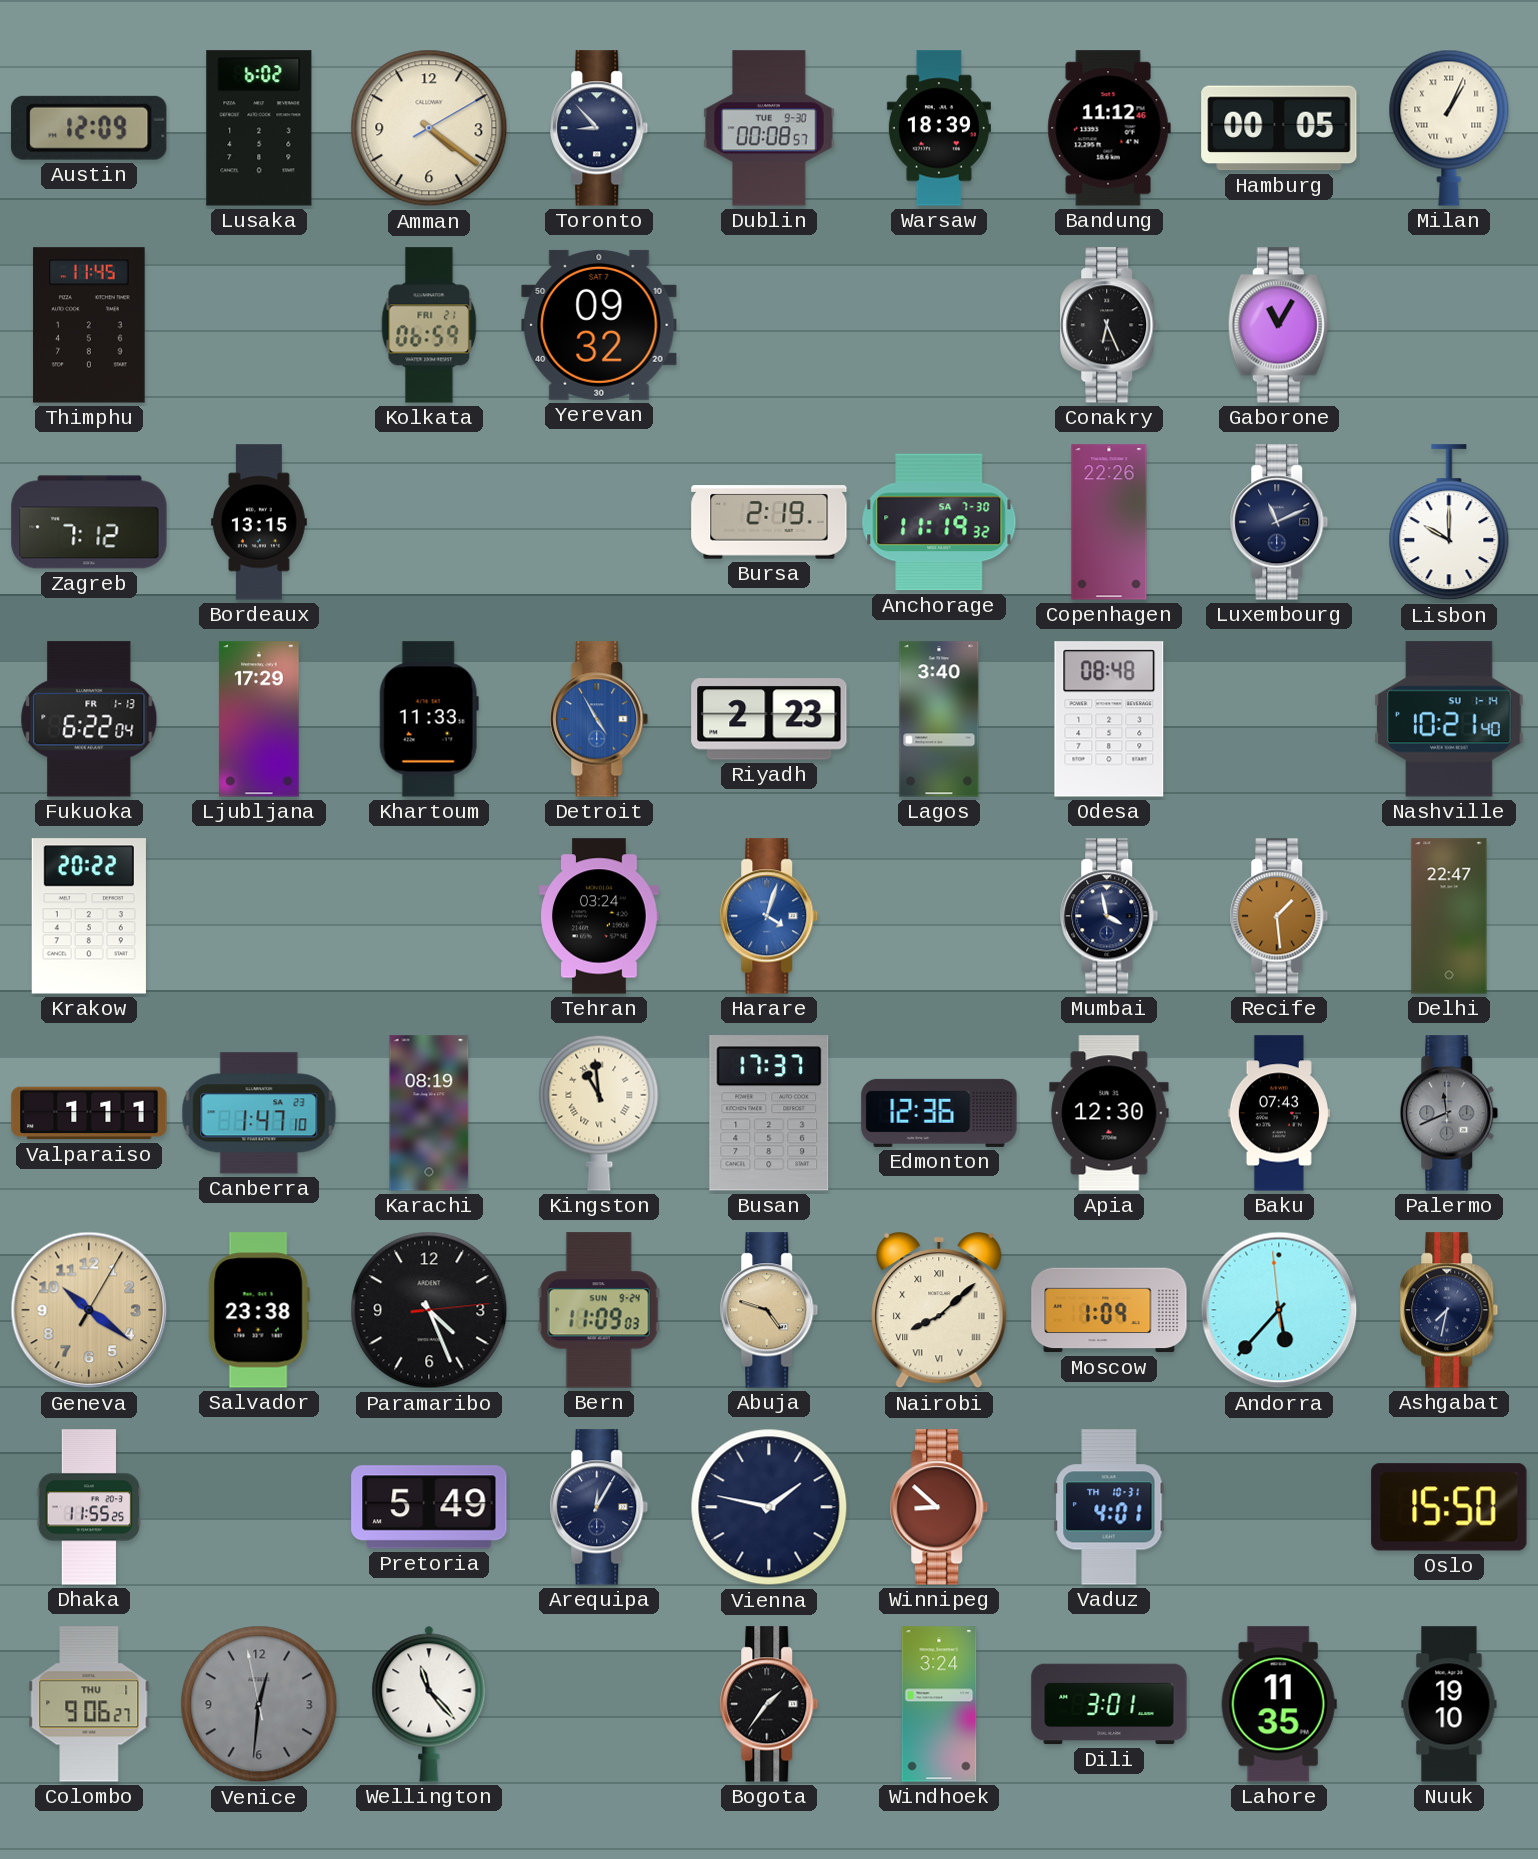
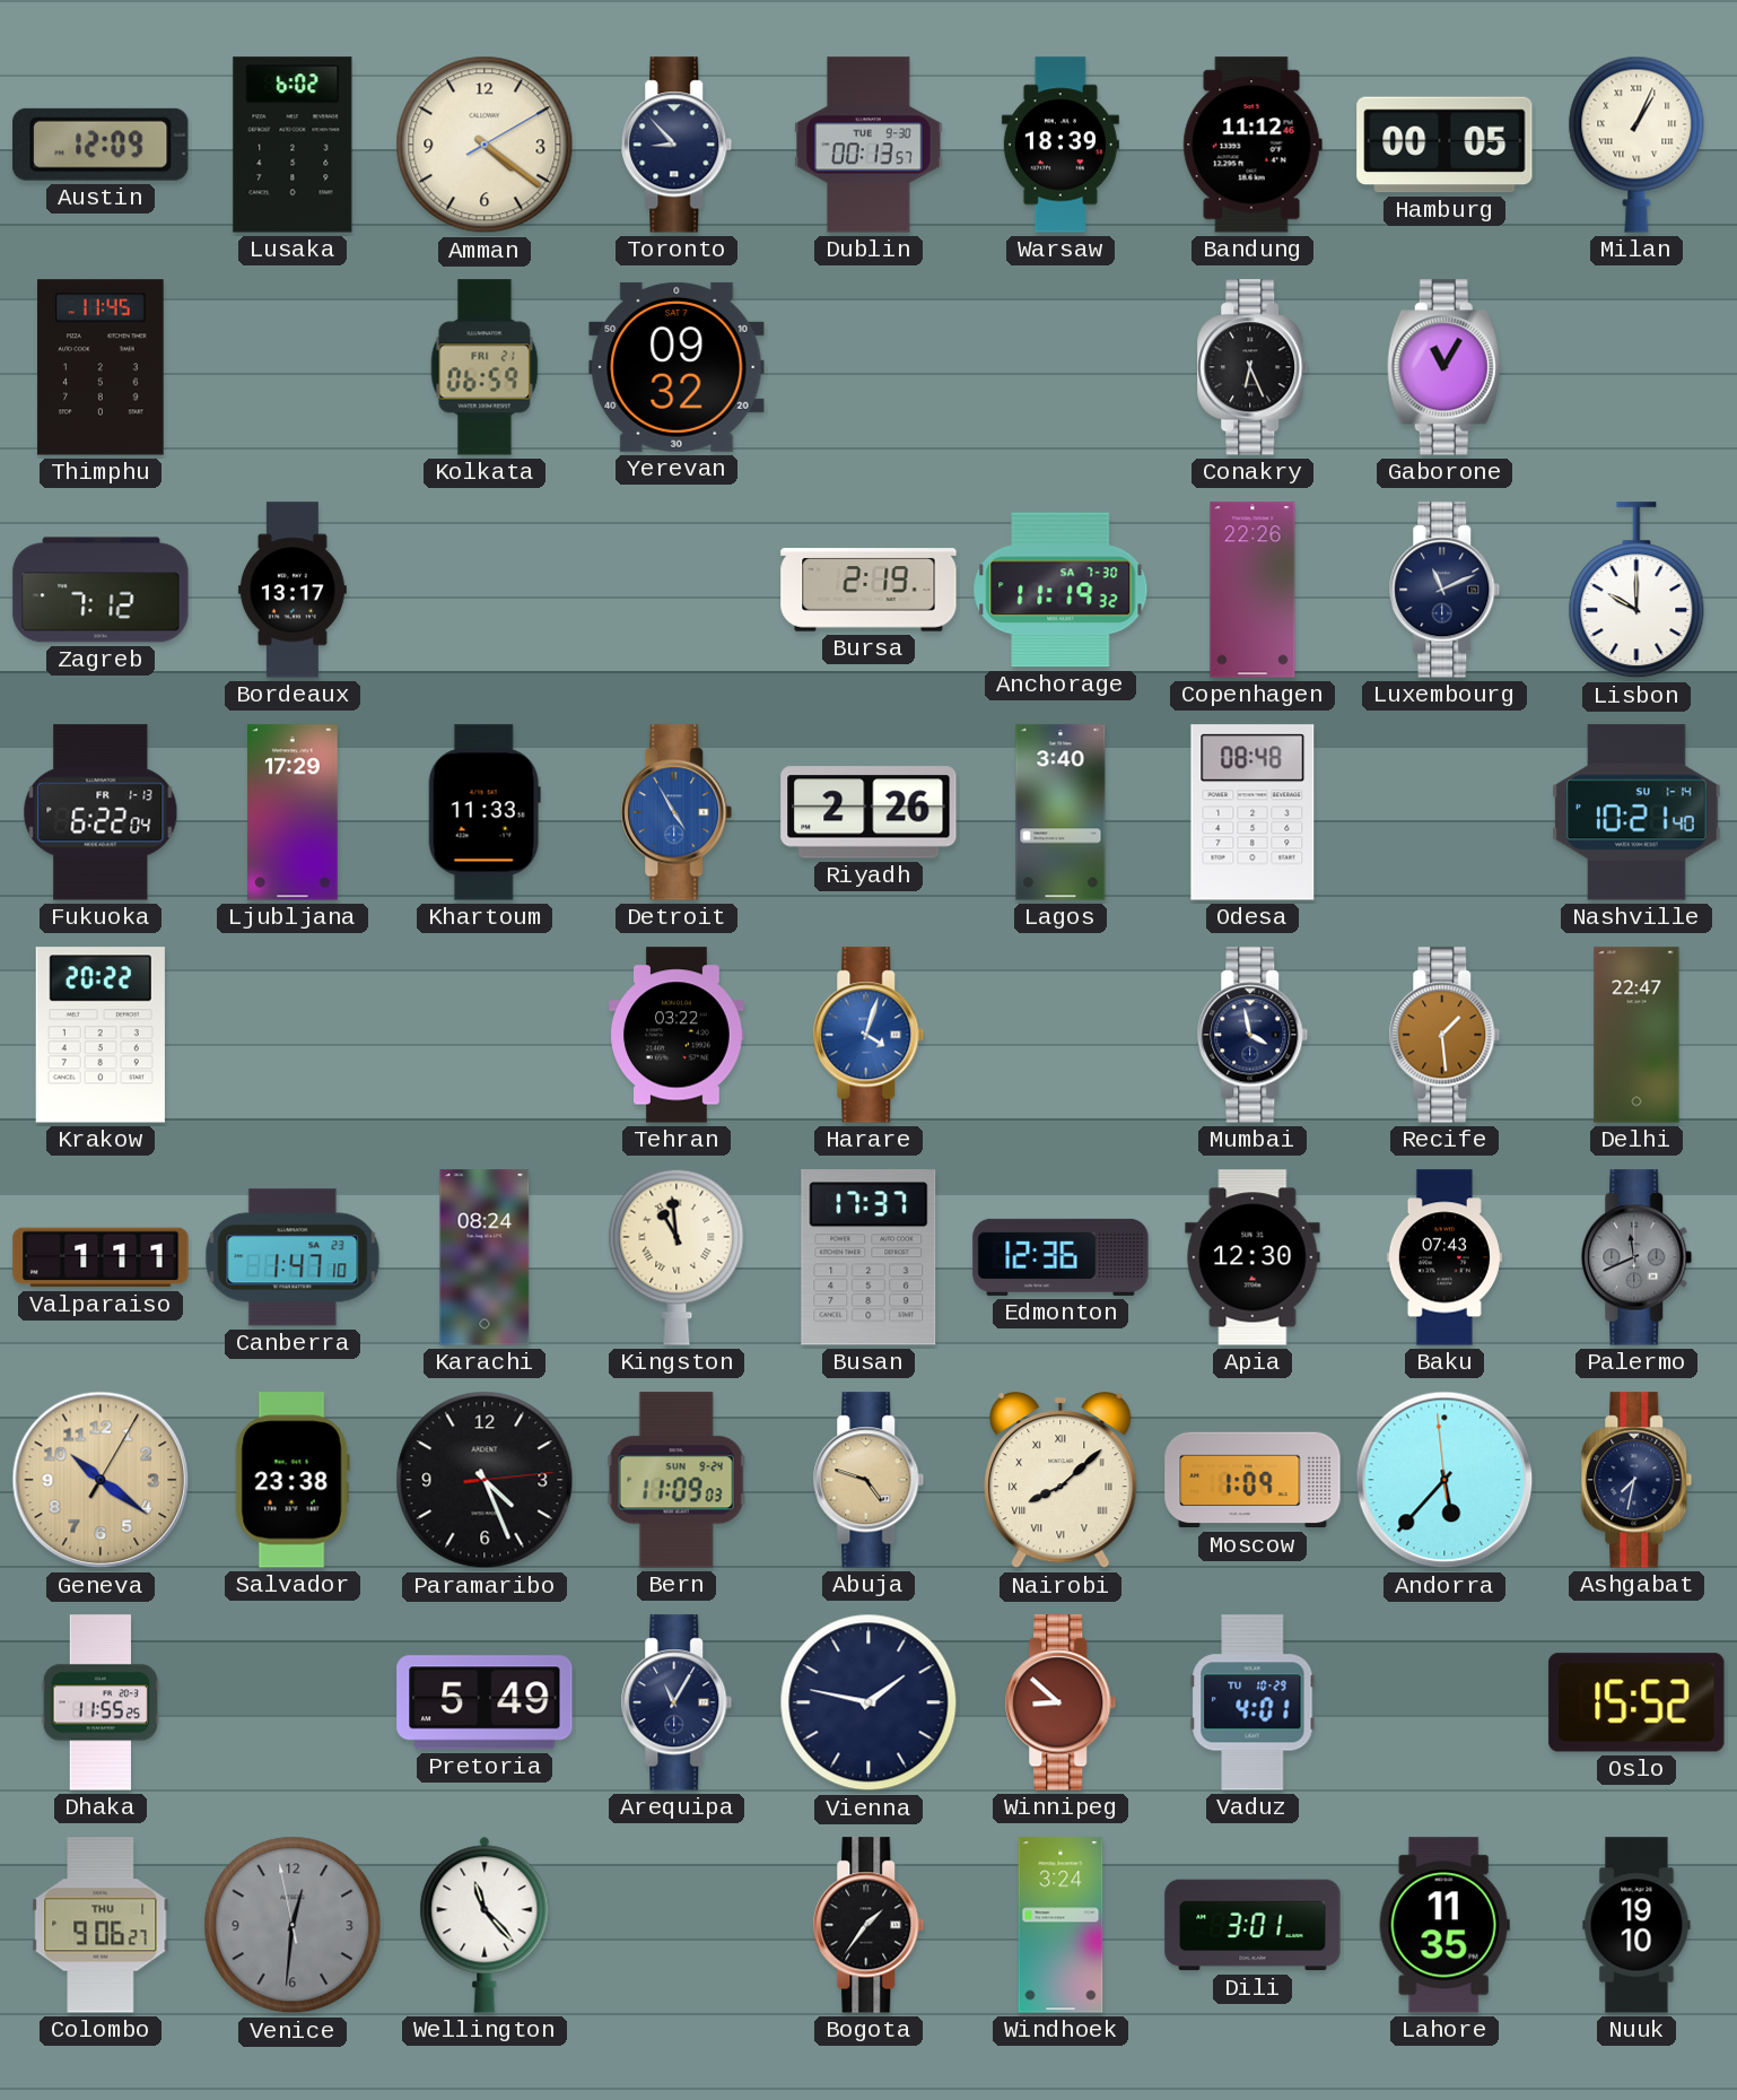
Dublin: 00:08 -> 00:13 (868, 145)
Bordeaux: 13:15 -> 13:17 (293, 590)
Riyadh: 2:23 -> 2:26 (868, 812)
Tehran: 03:24 -> 03:22 (677, 1035)
Karachi: 08:19 -> 08:24 (485, 1257)
Arequipa: 12:05 -> 11:05 (677, 1702)
Vaduz date: TH 10-31 -> TU 10-29 (1252, 1702)
Oslo: 15:50 -> 15:52 (1636, 1702)
